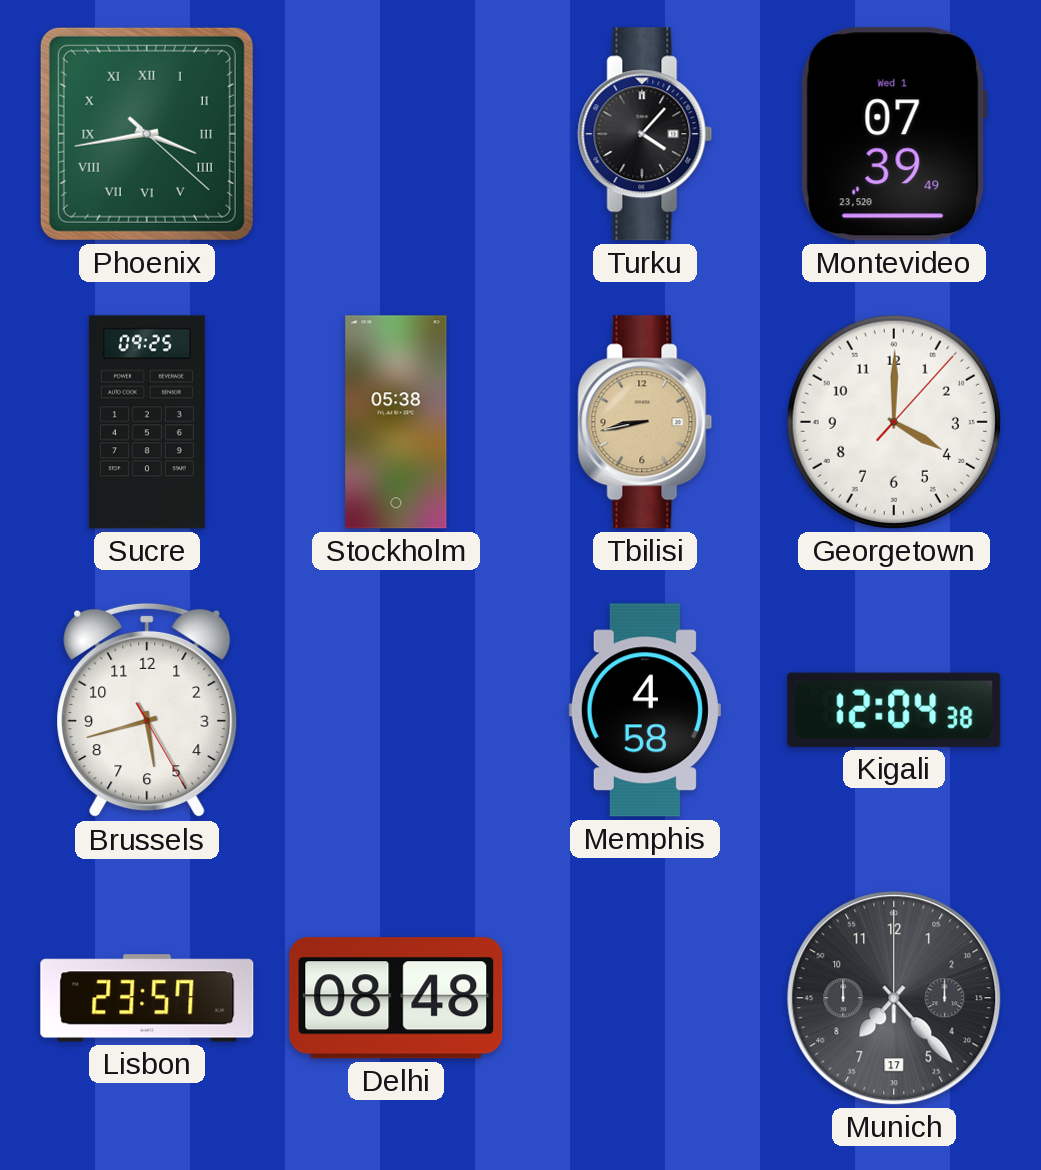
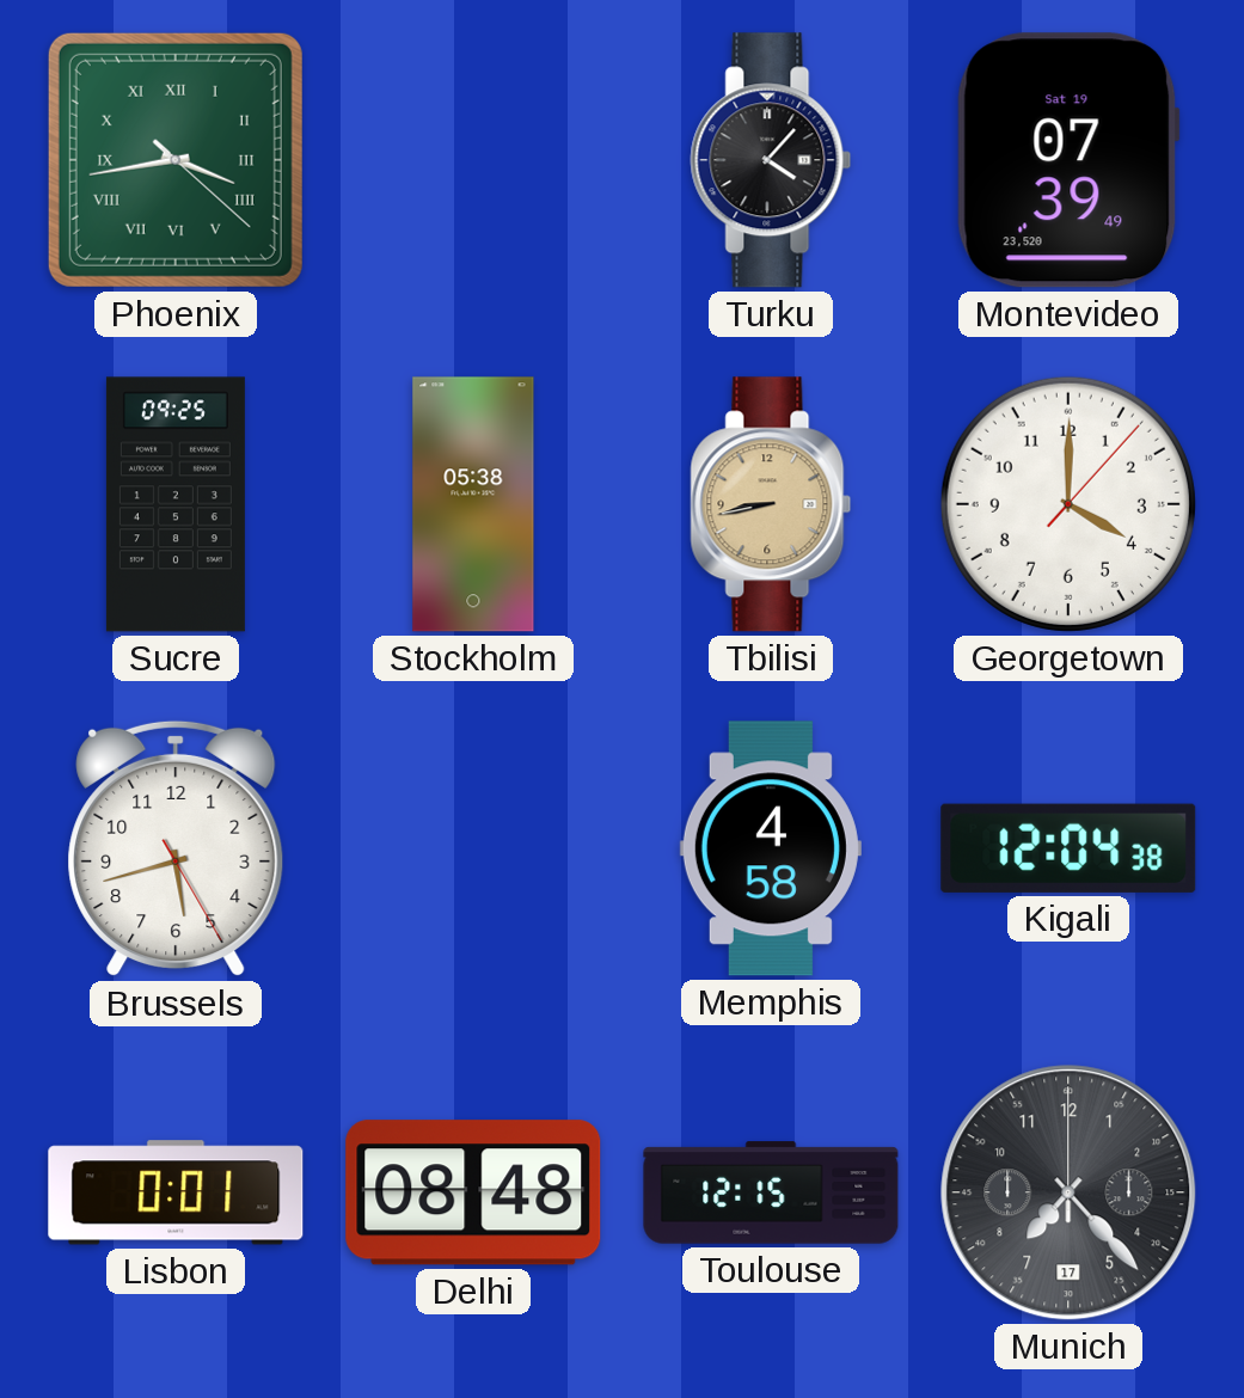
Montevideo date: Wed 1 -> Sat 19 (1068, 160)
Lisbon: 23:57 -> 0:01 (176, 1192)
Toulouse: none -> 12:15 (771, 1192)
